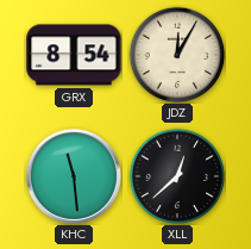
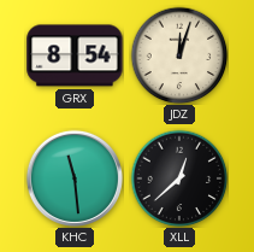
JDZ: 12:05 -> 12:03 (179, 55)
